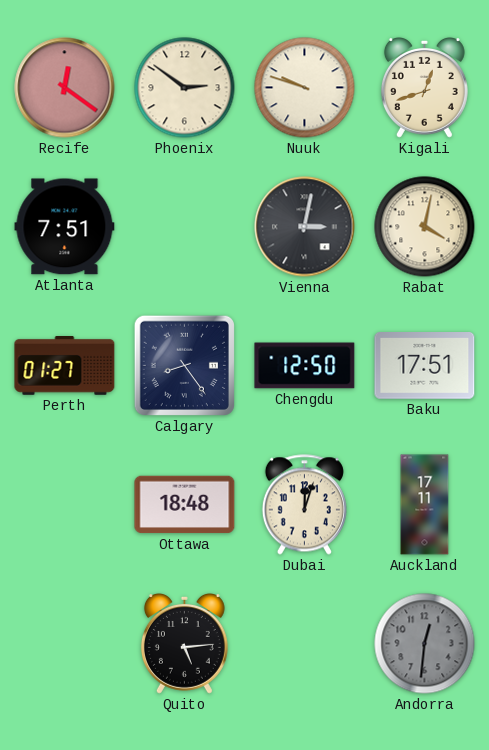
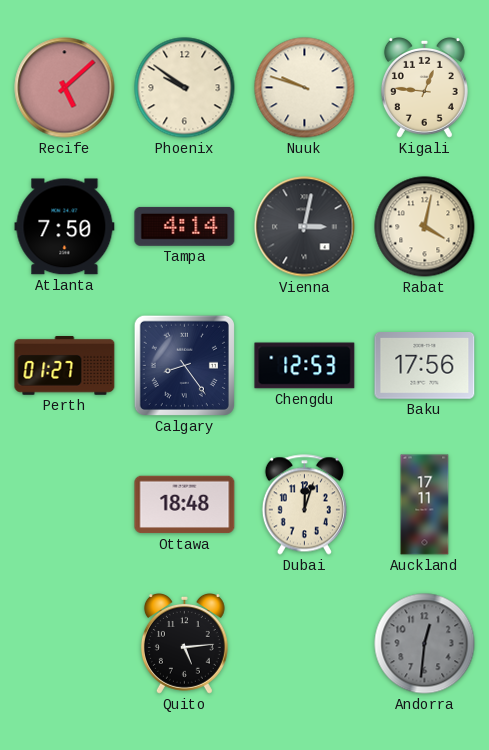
Recife: 12:21 -> 5:08 (65, 88)
Phoenix: 2:51 -> 9:51 (185, 88)
Kigali: 12:42 -> 12:46 (424, 88)
Atlanta: 7:51 -> 7:50 (65, 227)
Tampa: none -> 4:14 (185, 226)
Chengdu: 12:50 -> 12:53 (305, 366)
Baku: 17:51 -> 17:56 (425, 366)
